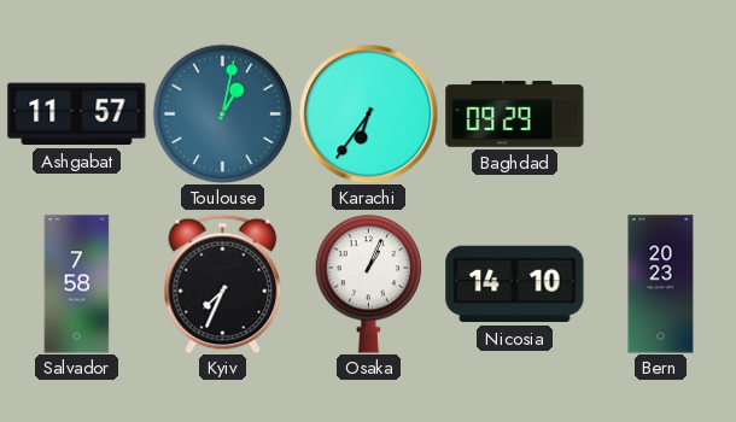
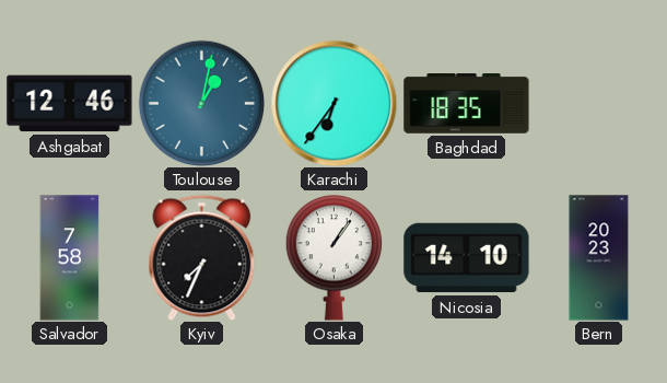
Ashgabat: 11:57 -> 12:46 (70, 104)
Baghdad: 09:29 -> 18:35 (467, 104)
Osaka: 1:04 -> 1:06 (335, 258)
